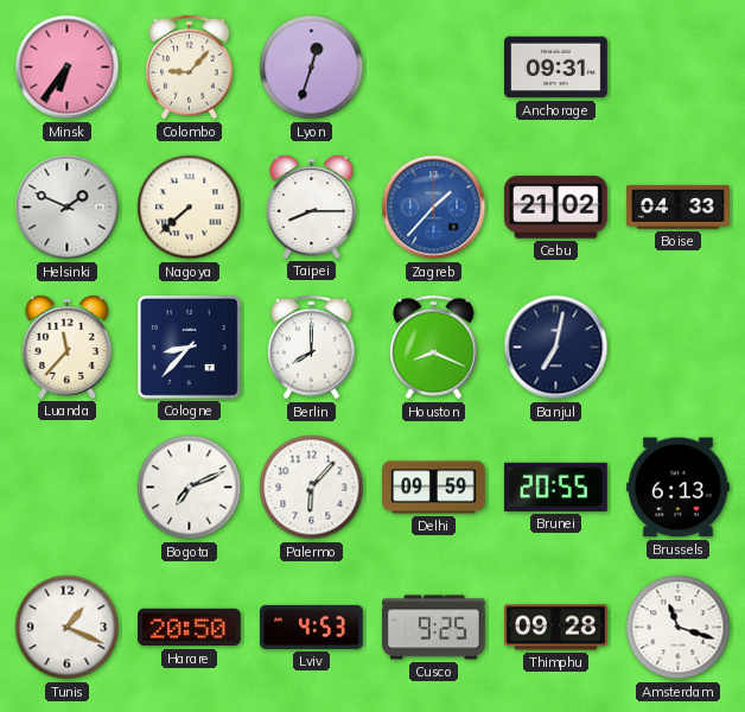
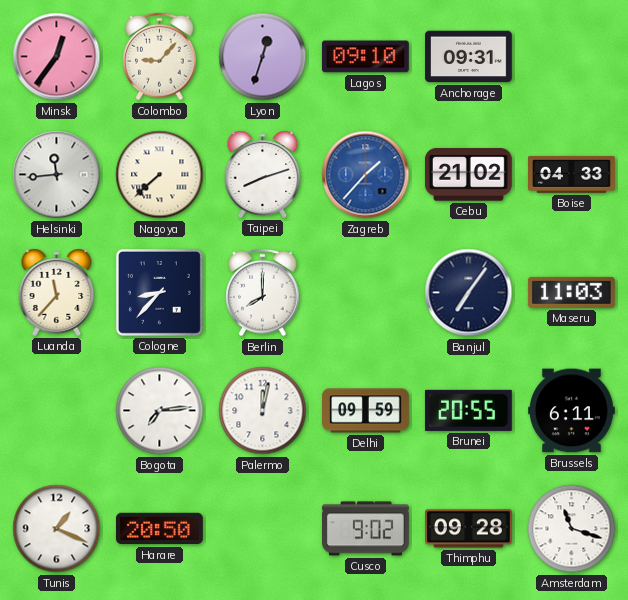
Minsk: 6:36 -> 12:36 (57, 57)
Lagos: none -> 09:10 (365, 57)
Helsinki: 1:49 -> 11:44 (57, 175)
Taipei: 8:15 -> 8:12 (263, 174)
Houston: 8:19 -> none (434, 348)
Banjul: 7:02 -> 7:06 (469, 293)
Maseru: none -> 11:03 (571, 292)
Bogota: 7:11 -> 7:14 (160, 411)
Palermo: 6:07 -> 12:02 (263, 411)
Brussels: 6:13 -> 6:11 (572, 411)
Lviv: 4:53 -> none (312, 627)
Cusco: 9:25 -> 9:02 (366, 529)
